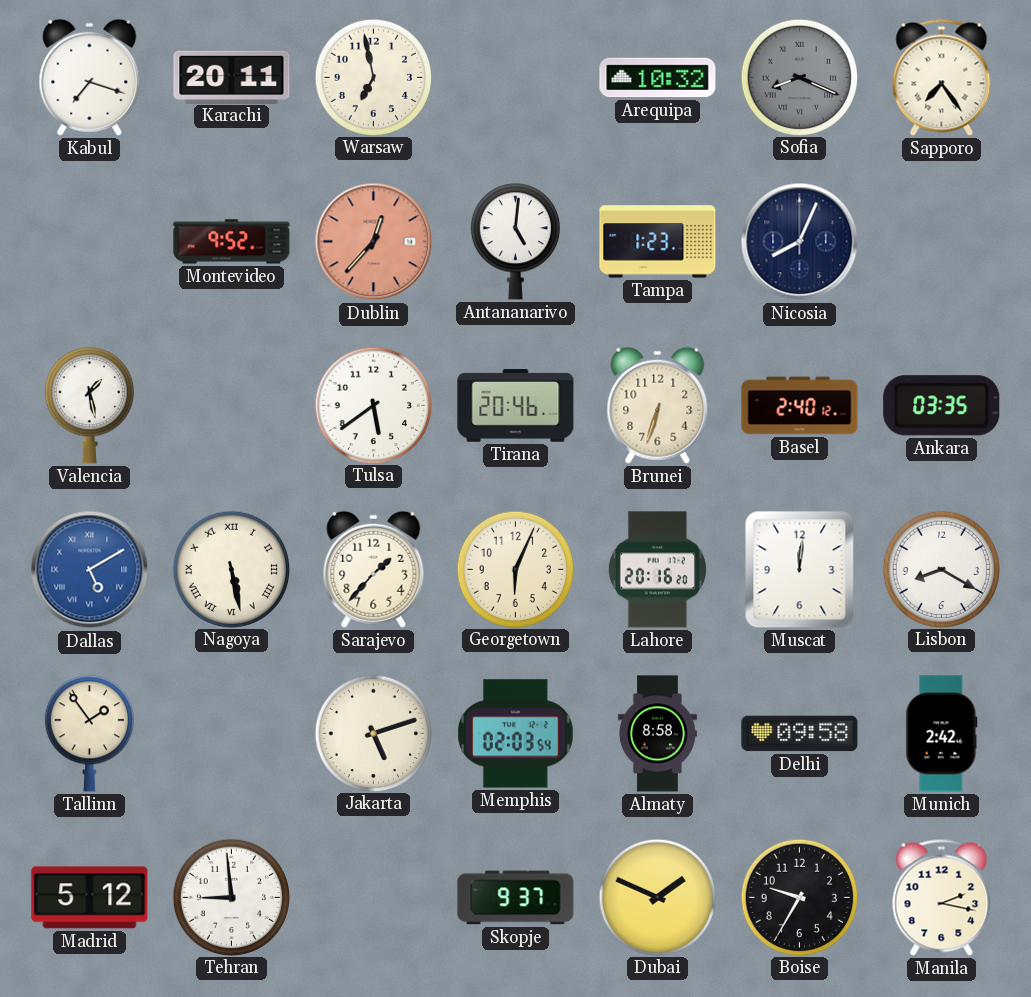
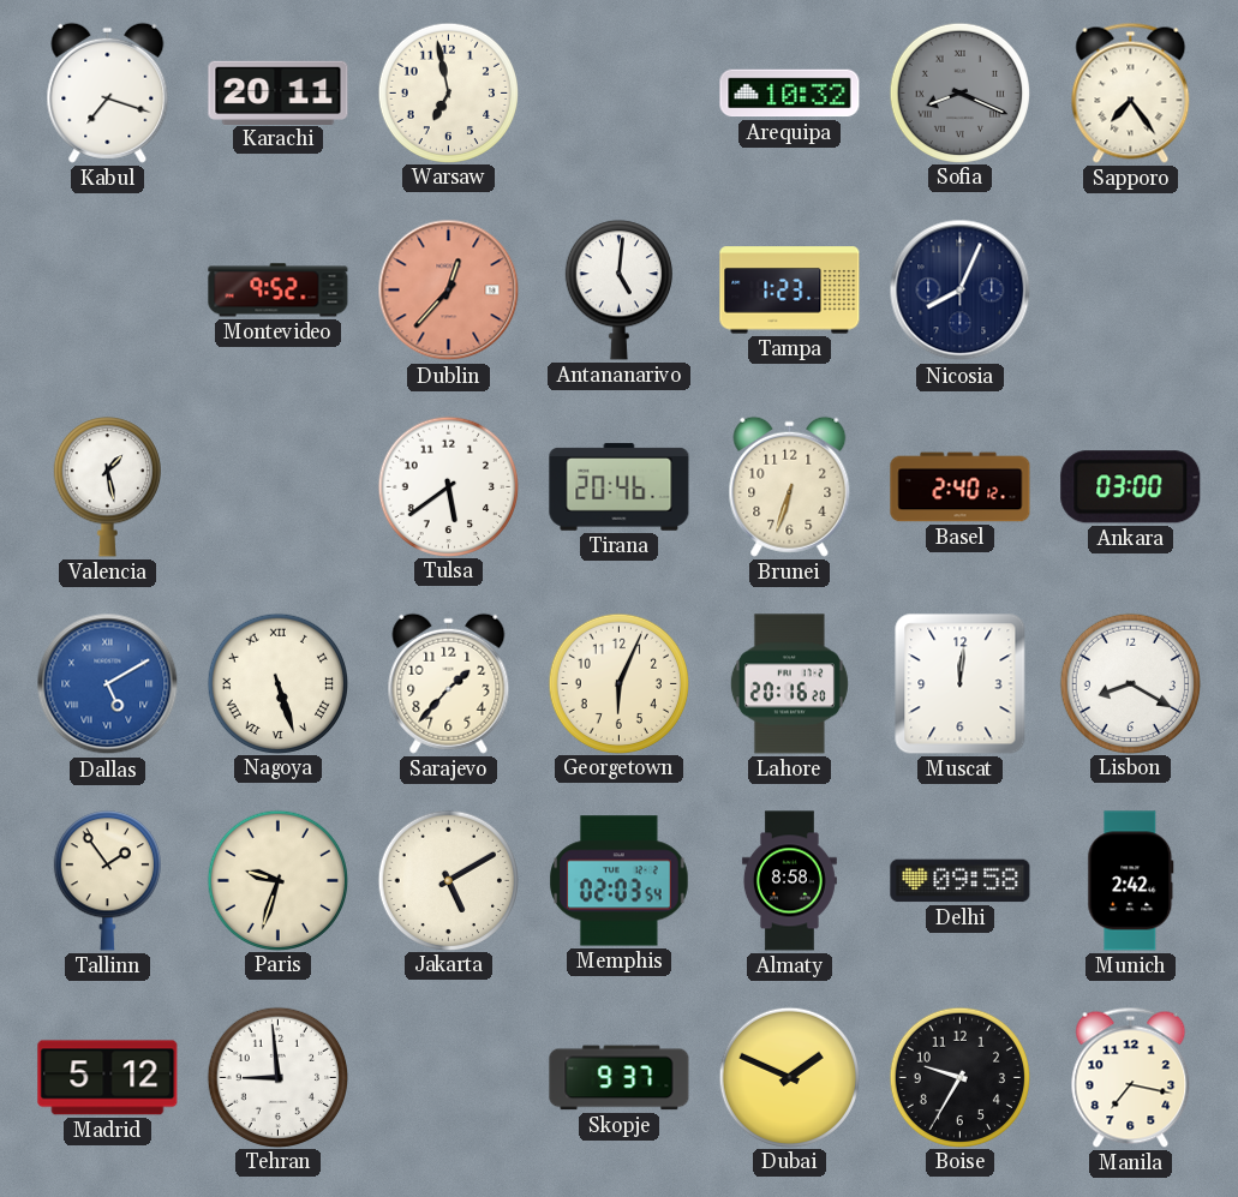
Ankara: 03:35 -> 03:00 (1131, 487)
Nagoya: 5:28 -> 5:27 (277, 683)
Paris: none -> 9:33 (277, 880)
Jakarta: 5:12 -> 5:10 (448, 880)
Manila: 2:17 -> 7:17 (1131, 1077)
